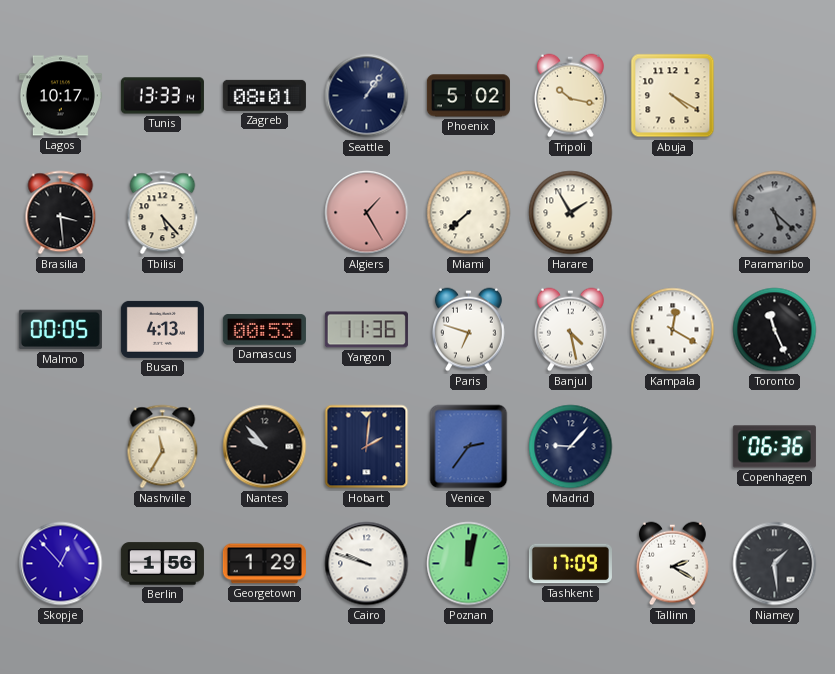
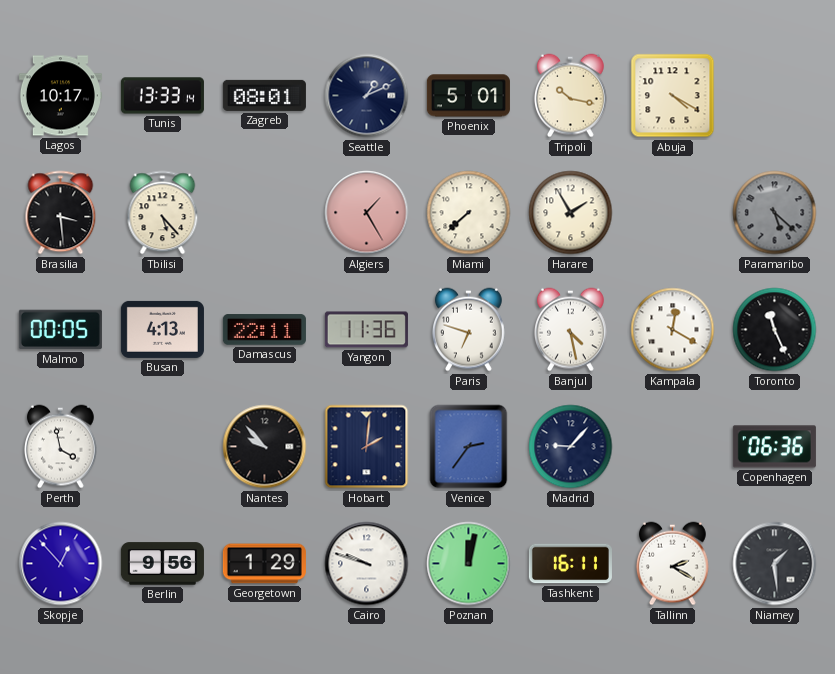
Seattle: 1:06 -> 1:11 (367, 96)
Phoenix: 5:02 -> 5:01 (468, 96)
Damascus: 00:53 -> 22:11 (264, 330)
Perth: none -> 3:58 (60, 447)
Nashville: 11:35 -> none (163, 447)
Berlin: 1:56 -> 9:56 (162, 564)
Tashkent: 17:09 -> 16:11 (570, 564)
